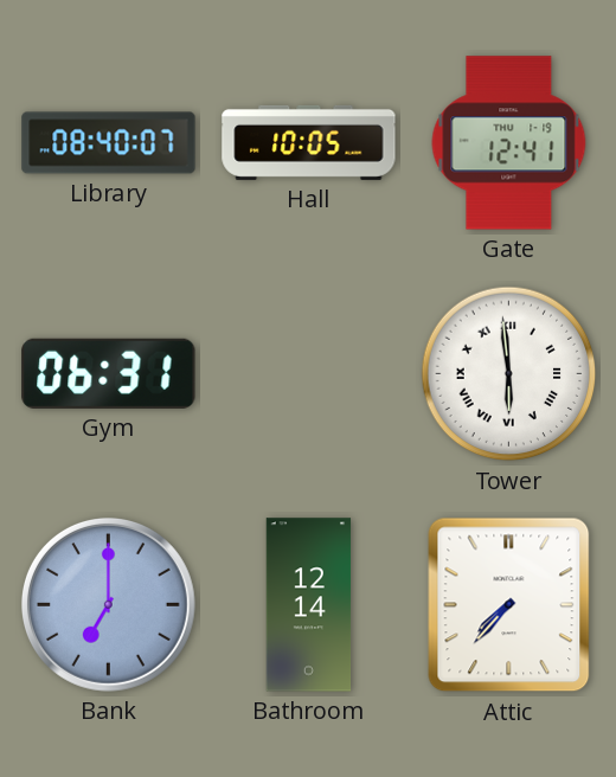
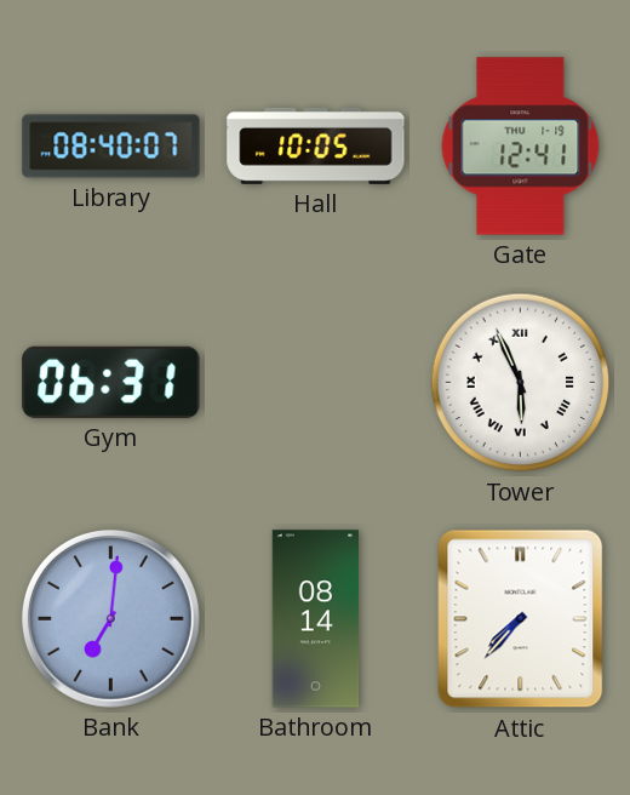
Tower: 5:59 -> 5:56 (521, 383)
Bank: 7:00 -> 7:01 (110, 618)
Bathroom: 12:14 -> 08:14 (316, 619)
